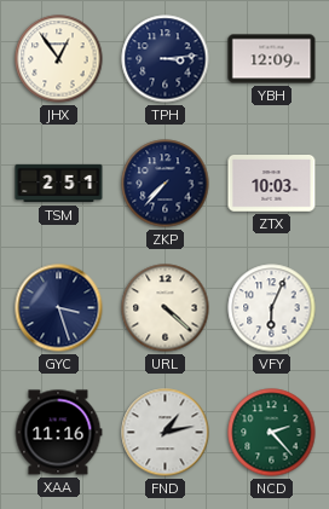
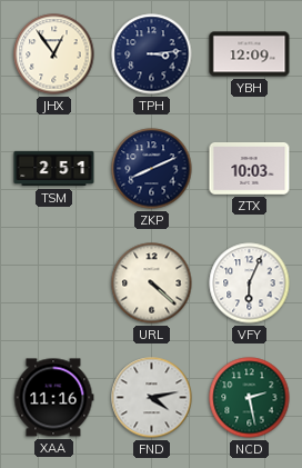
ZKP: 7:37 -> 8:11 (152, 169)
GYC: 3:27 -> none (59, 308)
FND: 1:13 -> 4:13 (152, 398)
NCD: 2:23 -> 2:28 (250, 398)
